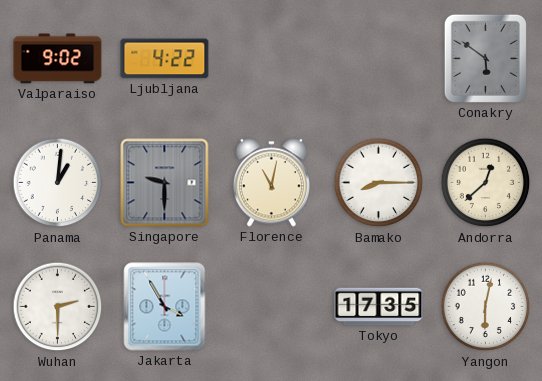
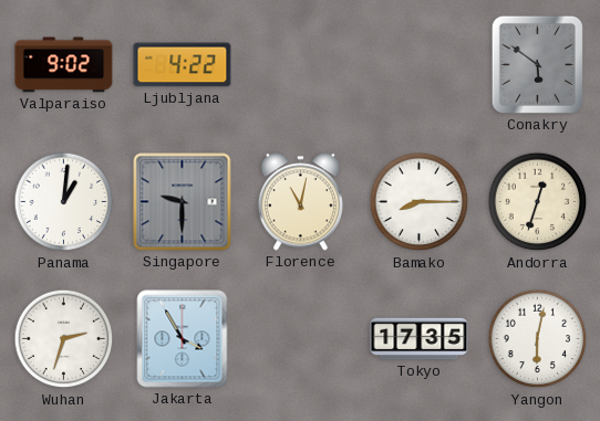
Andorra: 12:38 -> 12:33 (538, 202)
Wuhan: 2:30 -> 2:33 (64, 339)
